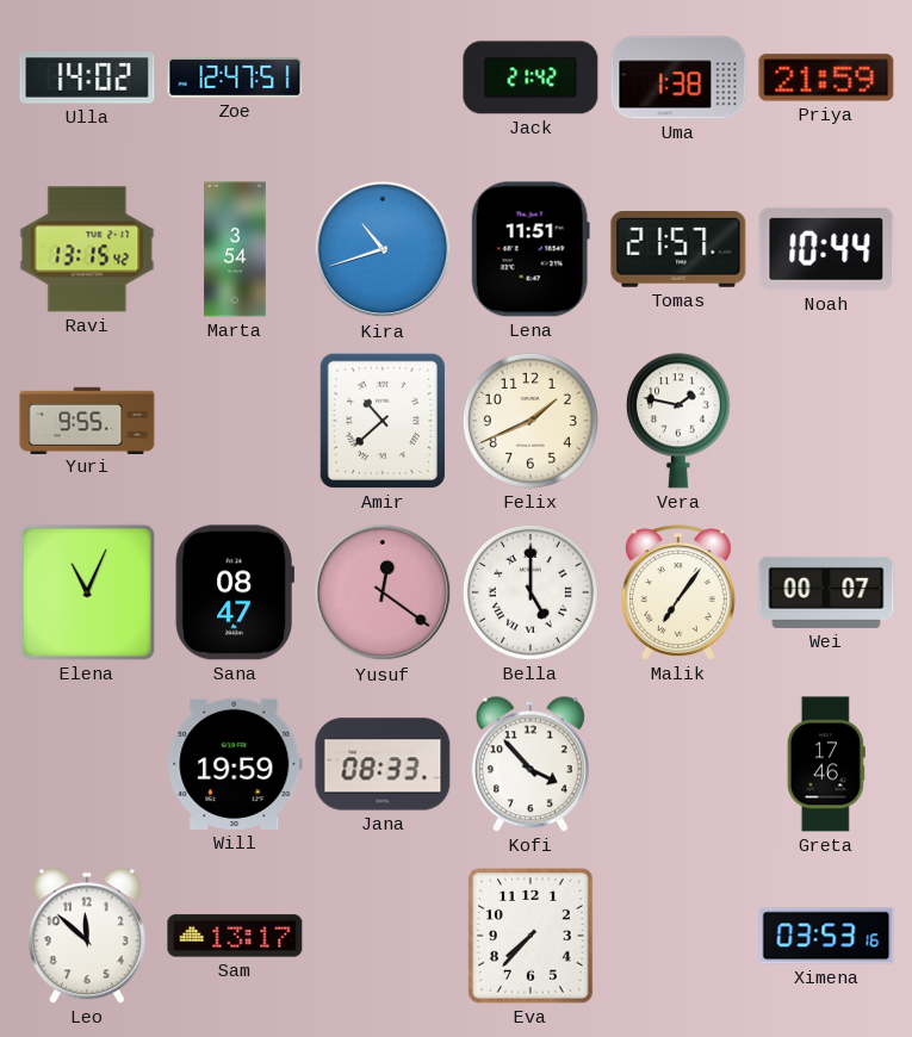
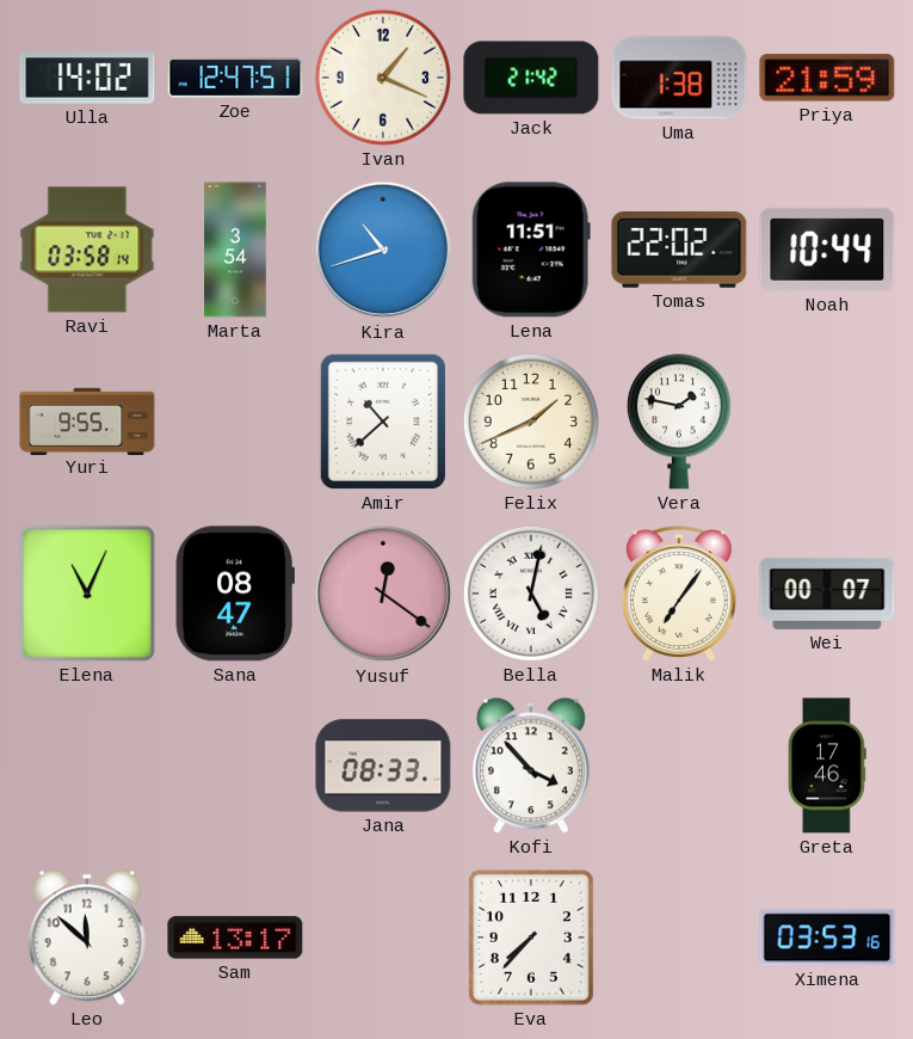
Ivan: none -> 1:19 (383, 78)
Ravi: 13:15 -> 03:58 (87, 250)
Tomas: 21:57 -> 22:02 (679, 250)
Bella: 5:00 -> 5:02 (531, 594)
Will: 19:59 -> none (235, 764)
